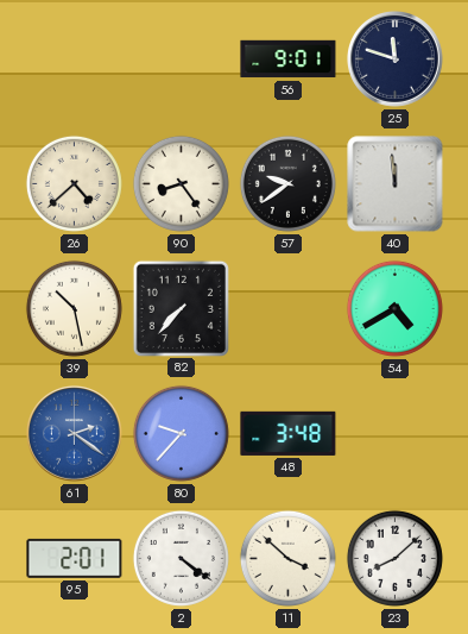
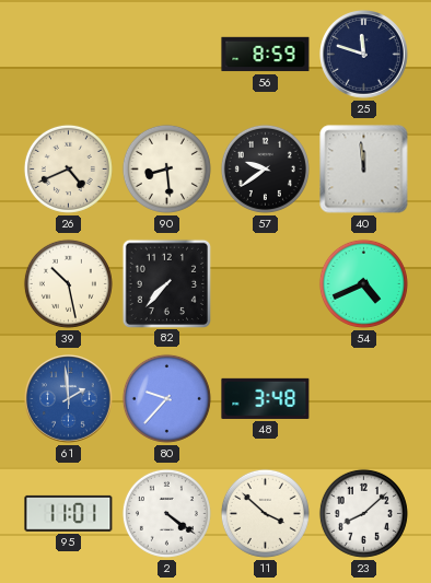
56: 9:01 -> 8:59 (266, 55)
26: 4:38 -> 4:41 (68, 168)
90: 8:24 -> 8:29 (166, 168)
54: 4:40 -> 4:41 (363, 283)
61: 2:21 -> 1:59 (69, 399)
95: 2:01 -> 11:01 (69, 513)
